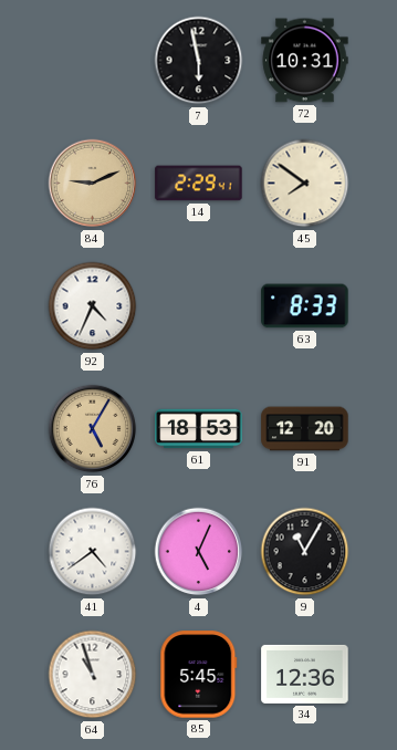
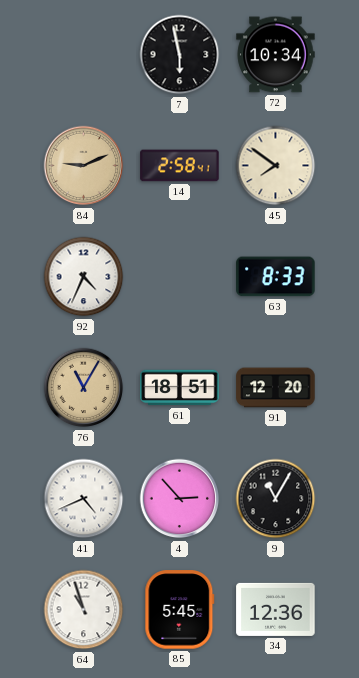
72: 10:31 -> 10:34 (276, 55)
14: 2:29 -> 2:58 (180, 166)
76: 5:05 -> 11:05 (84, 388)
61: 18:53 -> 18:51 (180, 388)
41: 4:39 -> 4:41 (84, 499)
4: 5:04 -> 2:53 (180, 499)
